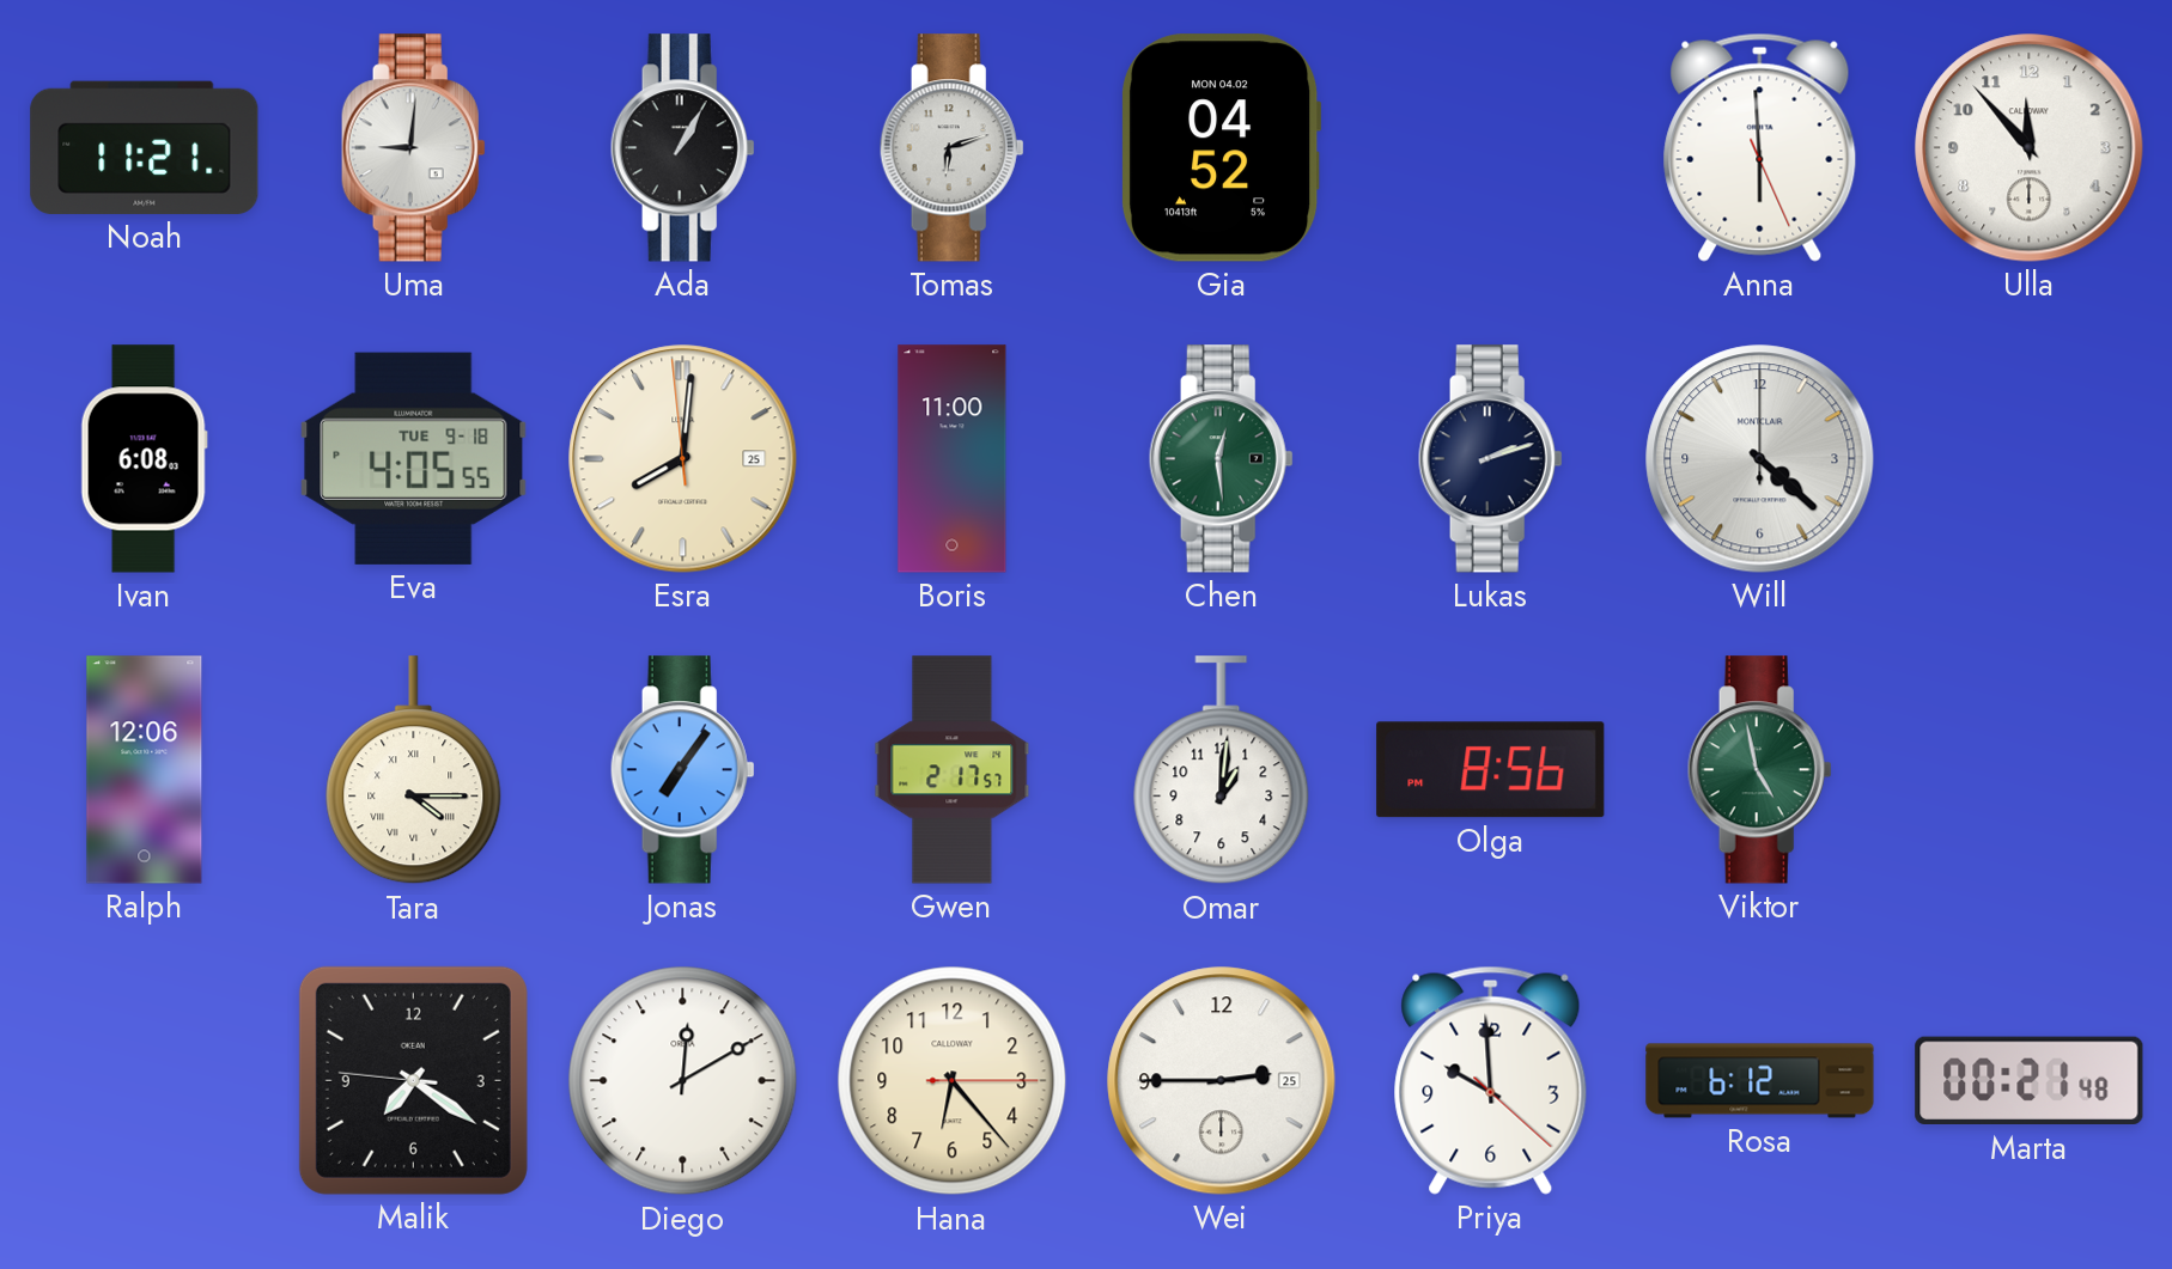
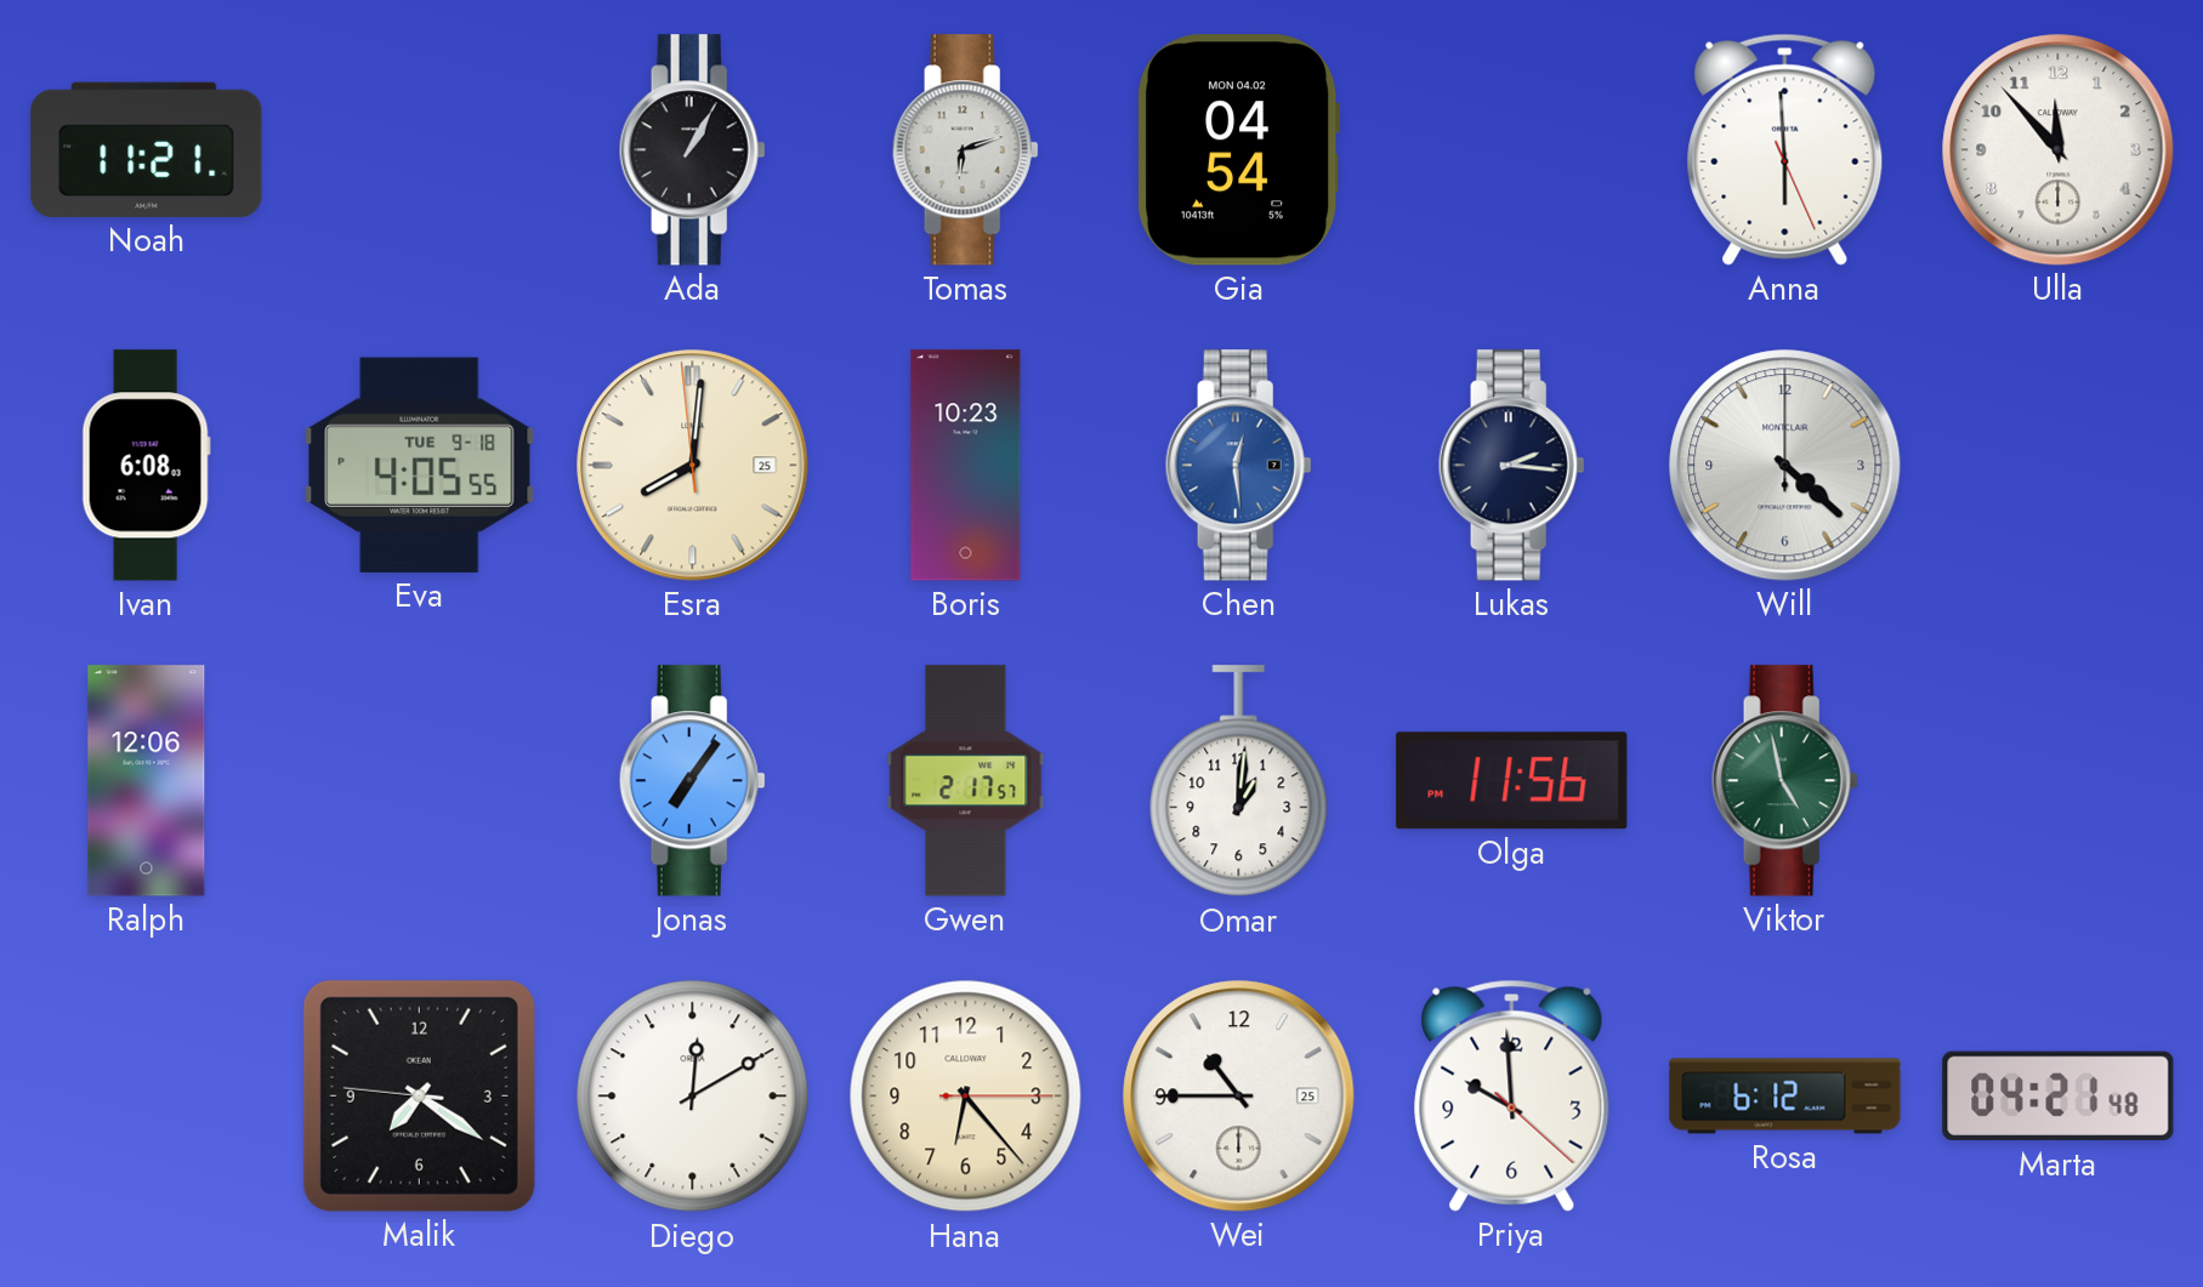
Uma: 9:01 -> none (413, 148)
Gia: 04:52 -> 04:54 (1238, 150)
Boris: 11:00 -> 10:23 (966, 466)
Chen dial: green -> blue (1238, 466)
Lukas: 2:12 -> 2:16 (1511, 466)
Tara: 4:15 -> none (414, 770)
Olga: 8:56 -> 11:56 (1512, 781)
Wei: 2:45 -> 10:45 (1239, 1097)
Marta: 00:21 -> 04:21 (2059, 1097)
